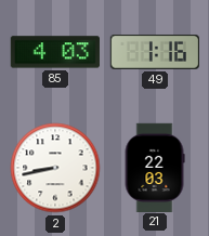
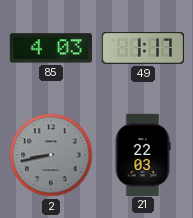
49: 1:16 -> 1:17 (142, 48)
2 dial: white -> grey (51, 155)
